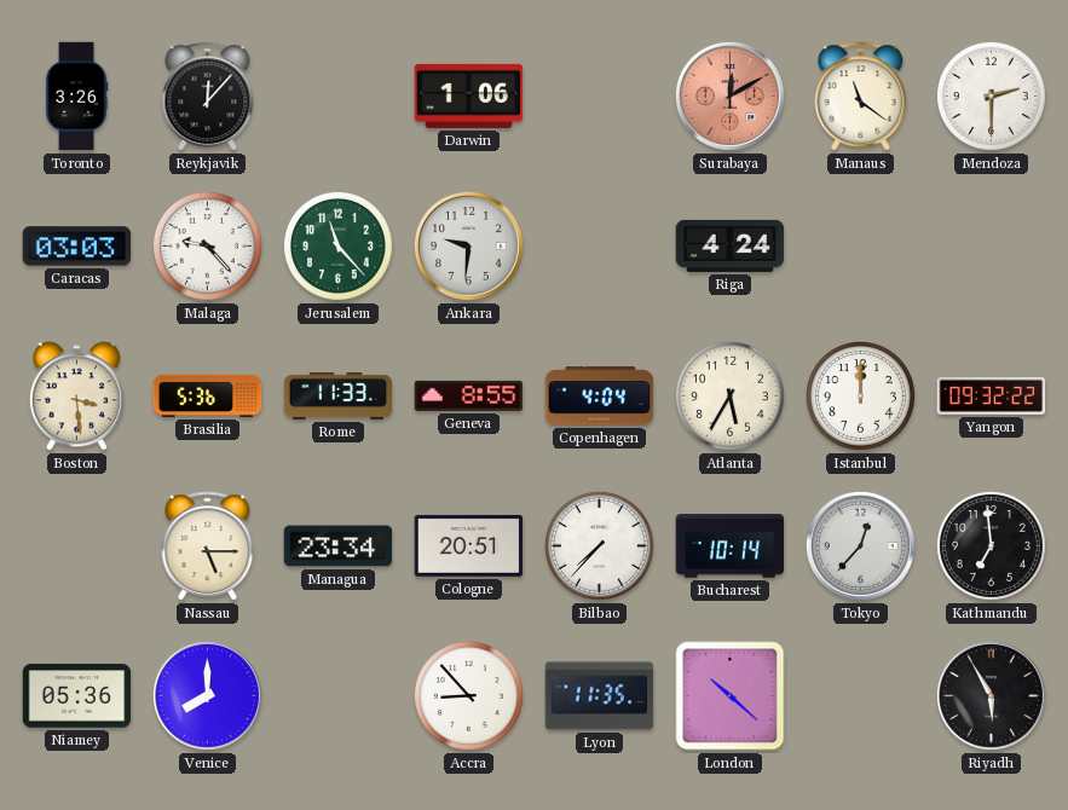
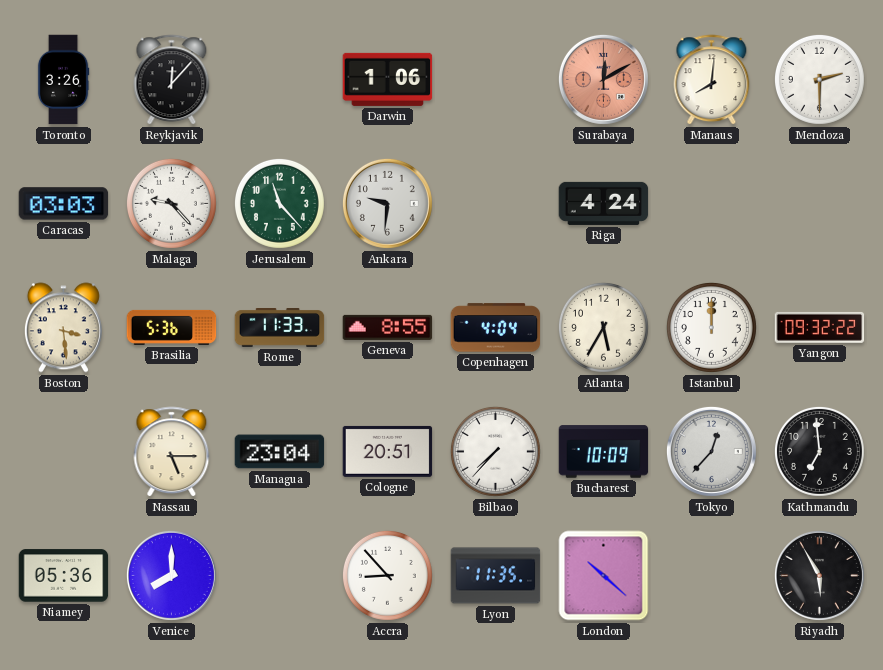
Manaus: 11:21 -> 8:01 (712, 80)
Managua: 23:34 -> 23:04 (280, 452)
Bucharest: 10:14 -> 10:09 (604, 452)
